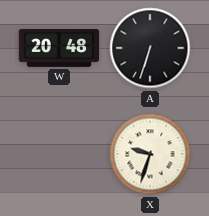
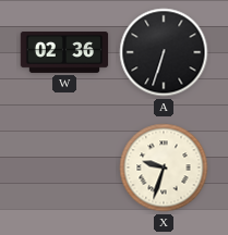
W: 20:48 -> 02:36 (64, 53)
